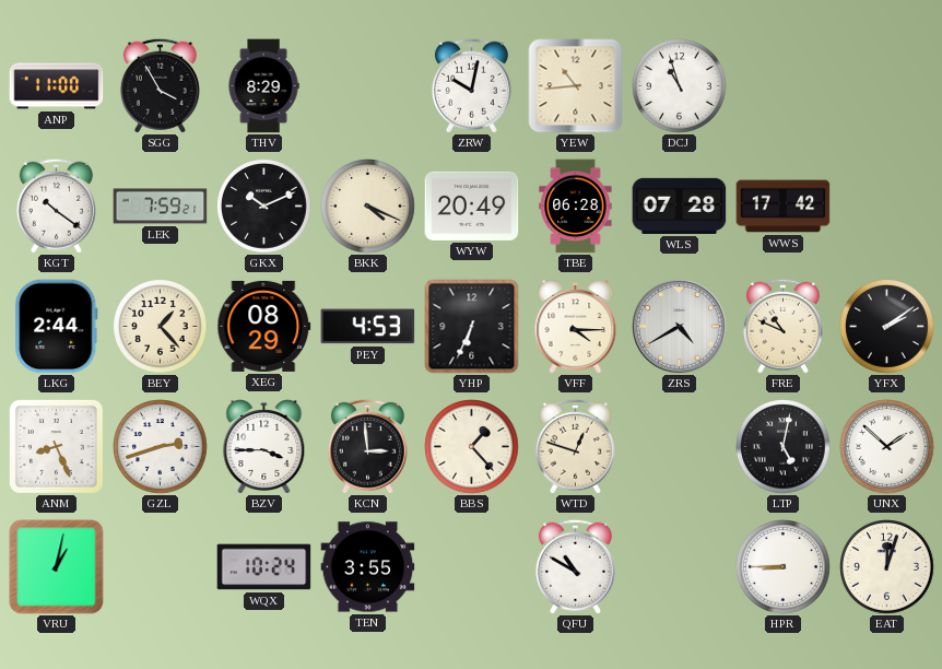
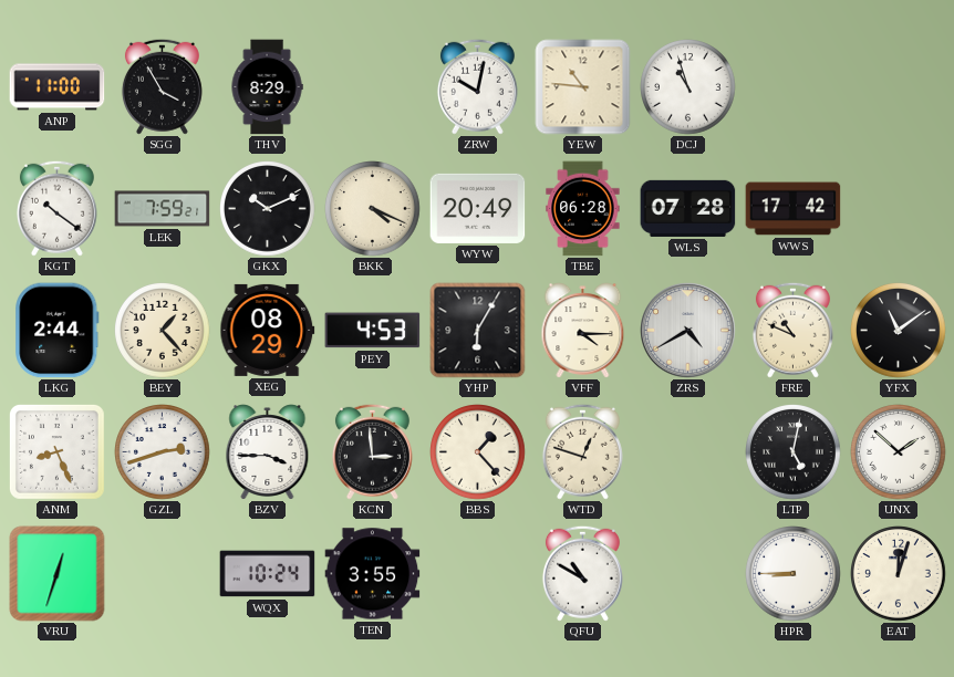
YEW: 10:44 -> 10:46 (583, 87)
YHP: 6:34 -> 6:05 (478, 331)
YFX: 2:09 -> 11:09 (899, 331)
VRU: 1:02 -> 12:33 (58, 574)
